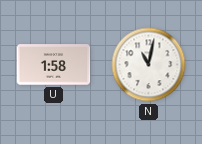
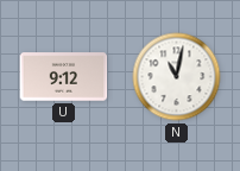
U: 1:58 -> 9:12 (64, 77)
